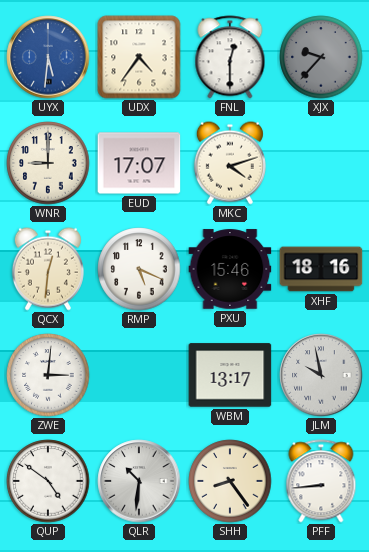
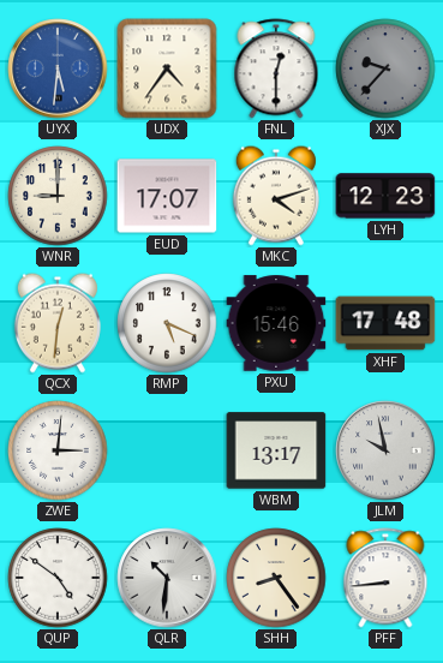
LYH: none -> 12:23 (385, 196)
XHF: 18:16 -> 17:48 (385, 323)
